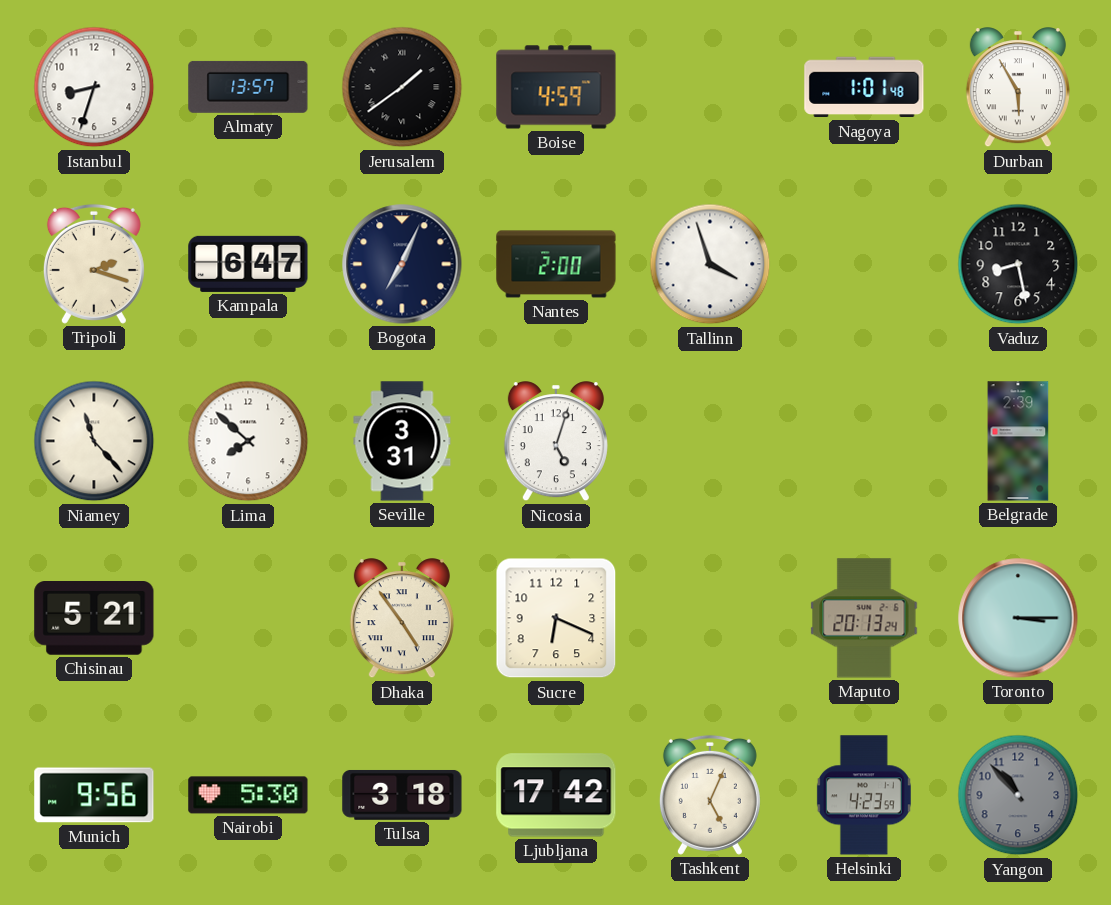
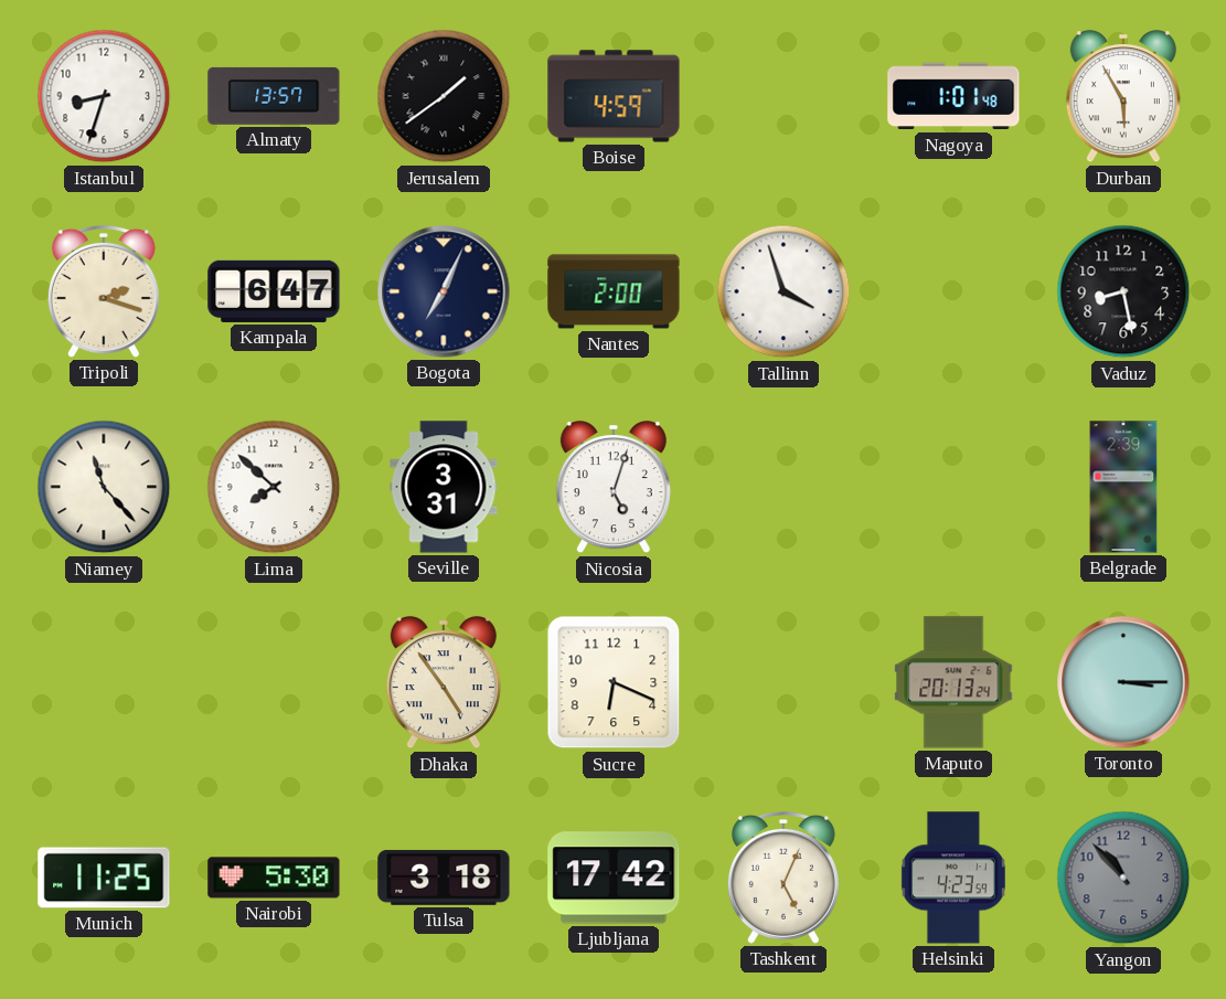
Chisinau: 5:21 -> none (94, 619)
Munich: 9:56 -> 11:25 (104, 878)
